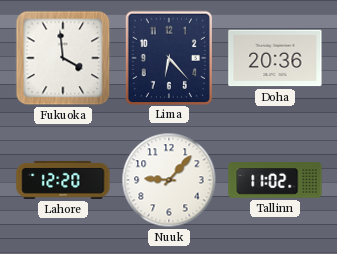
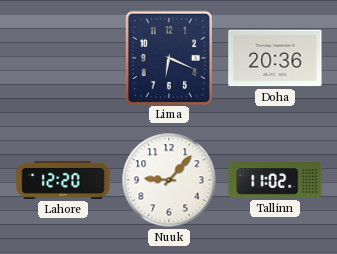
Fukuoka: 3:59 -> none (63, 58)
Lima: 6:23 -> 6:19 (168, 57)
